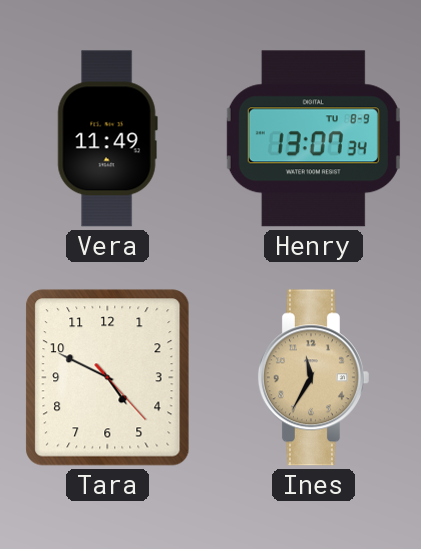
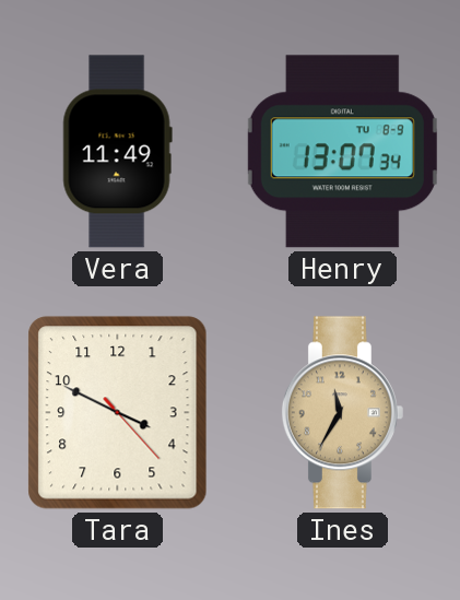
Tara: 4:49 -> 3:49 (118, 413)
